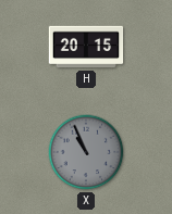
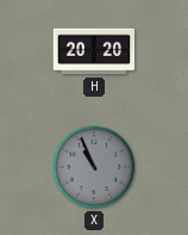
H: 20:15 -> 20:20 (94, 51)
